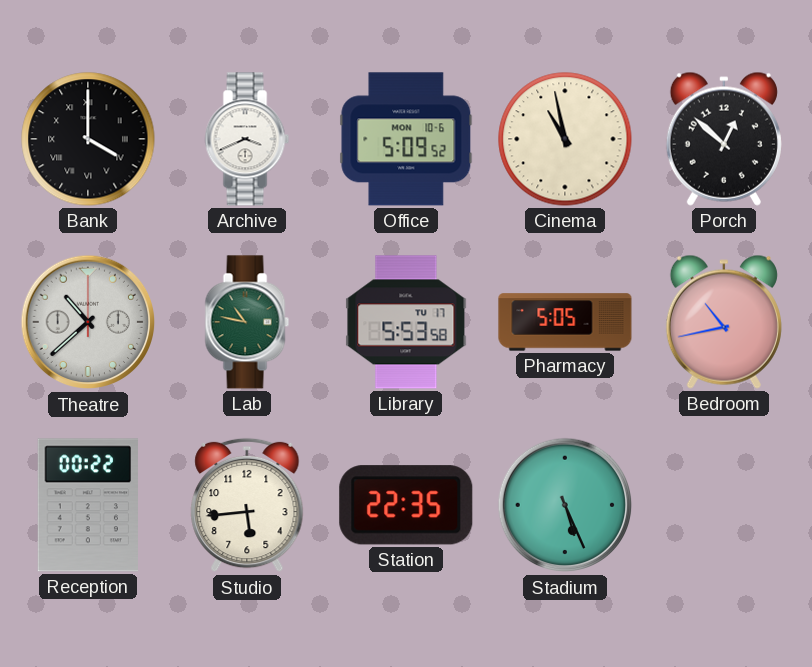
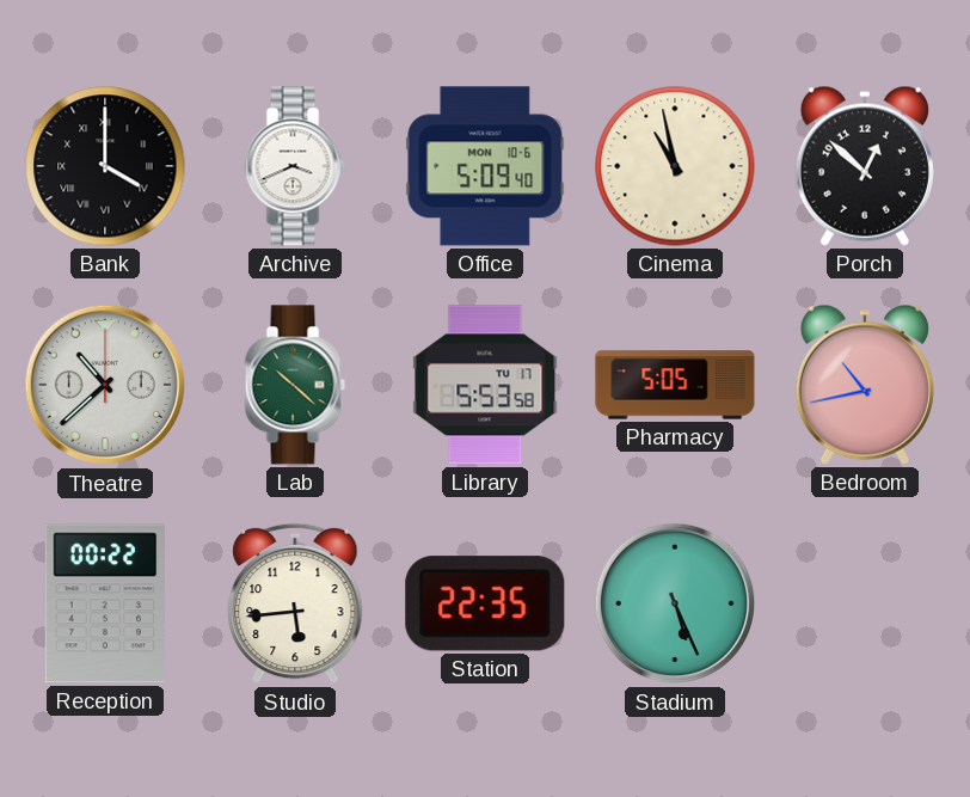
Office: 5:09:52 -> 5:09:40 (485, 166)
Lab: 10:47 -> 10:22 (295, 385)
